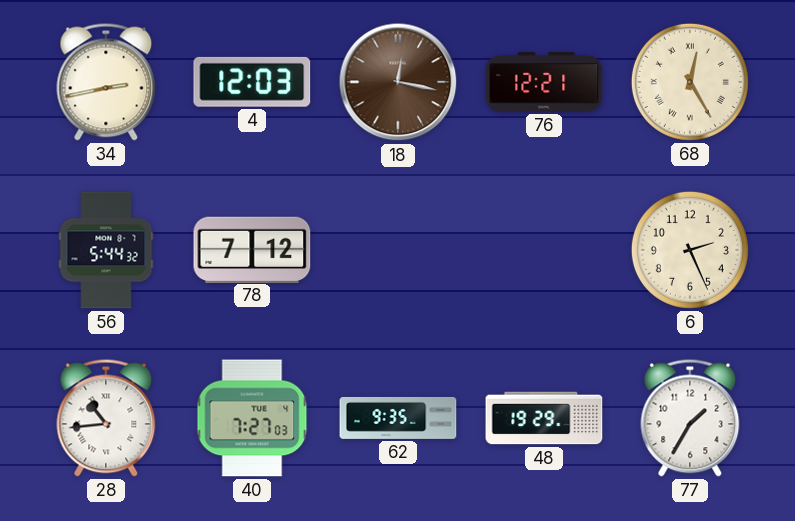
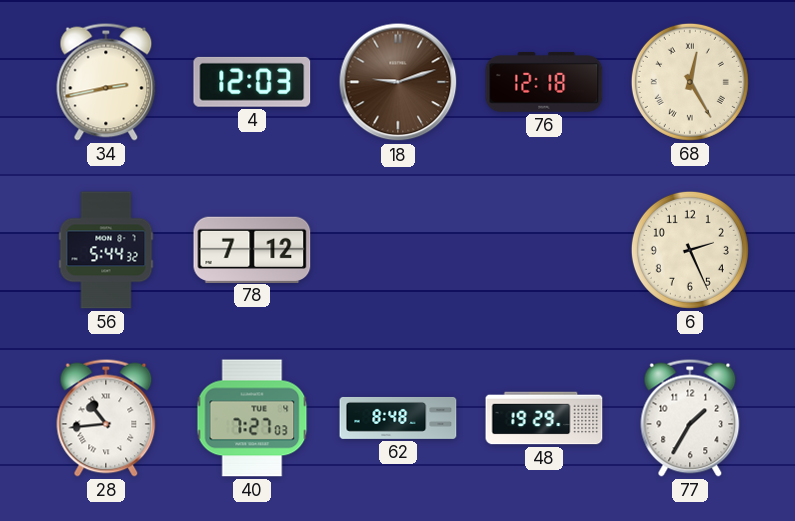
18: 12:17 -> 9:12 (398, 82)
76: 12:21 -> 12:18 (544, 82)
62: 9:35 -> 8:48 (398, 418)
